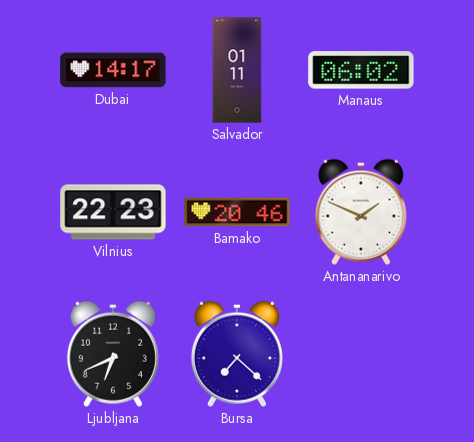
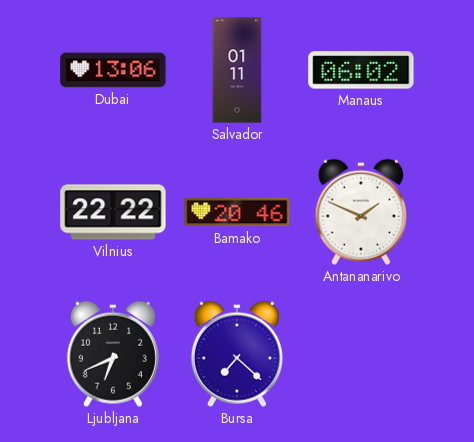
Dubai: 14:17 -> 13:06 (113, 70)
Vilnius: 22:23 -> 22:22 (113, 212)
